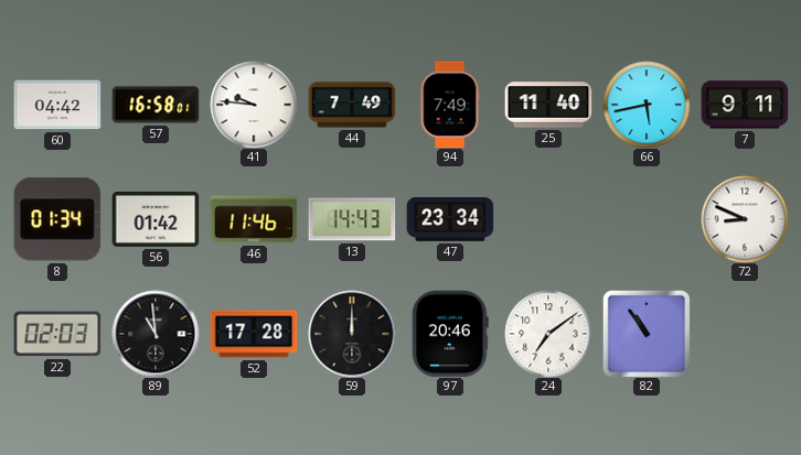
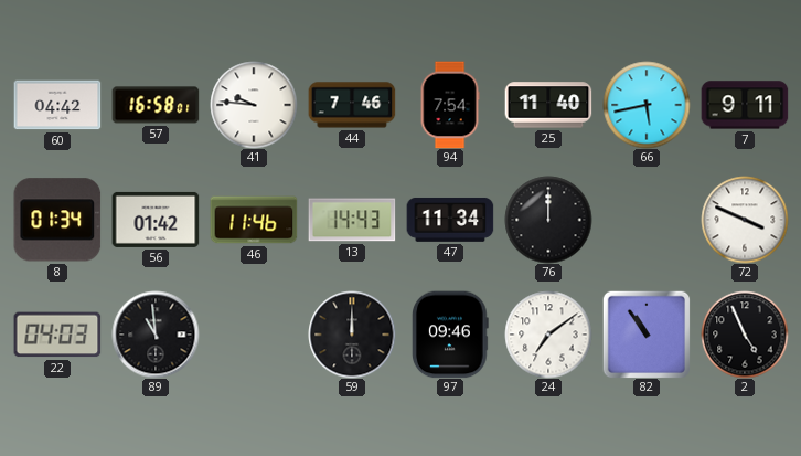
44: 7:49 -> 7:46 (352, 105)
94: 7:49 -> 7:54 (450, 105)
47: 23:34 -> 11:34 (450, 220)
76: none -> 12:00 (548, 220)
72: 8:49 -> 3:49 (745, 220)
22: 02:03 -> 04:03 (57, 335)
52: 17:28 -> none (254, 334)
97: 20:46 -> 09:46 (451, 335)
2: none -> 4:56 (745, 335)
